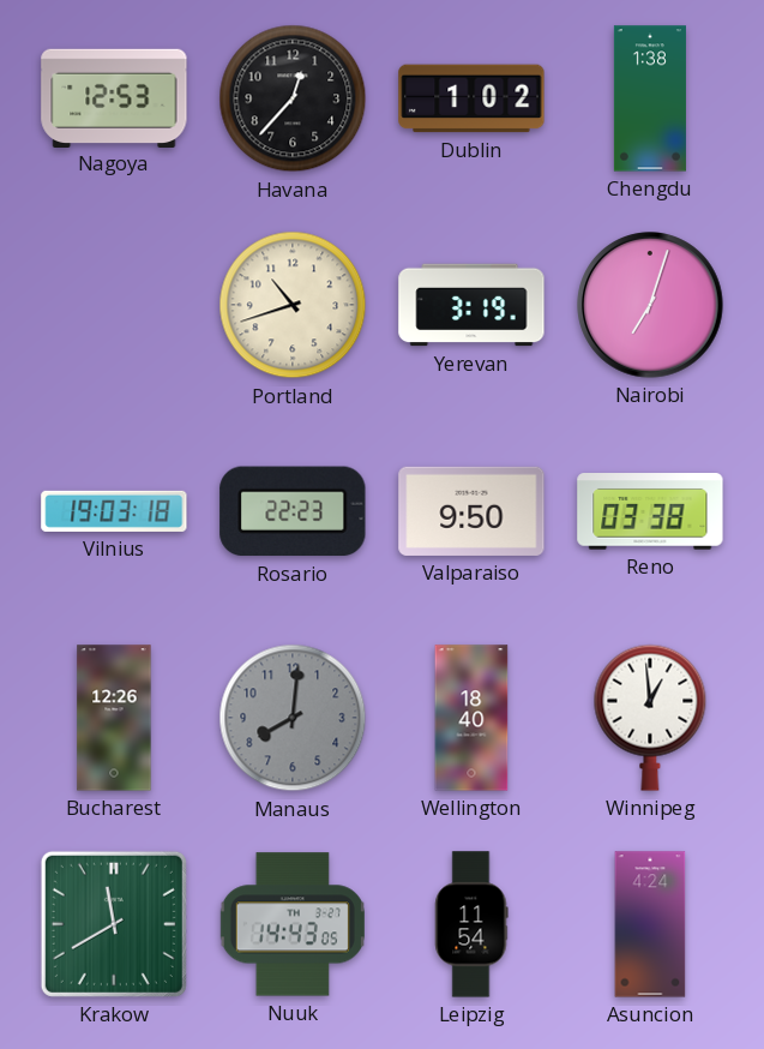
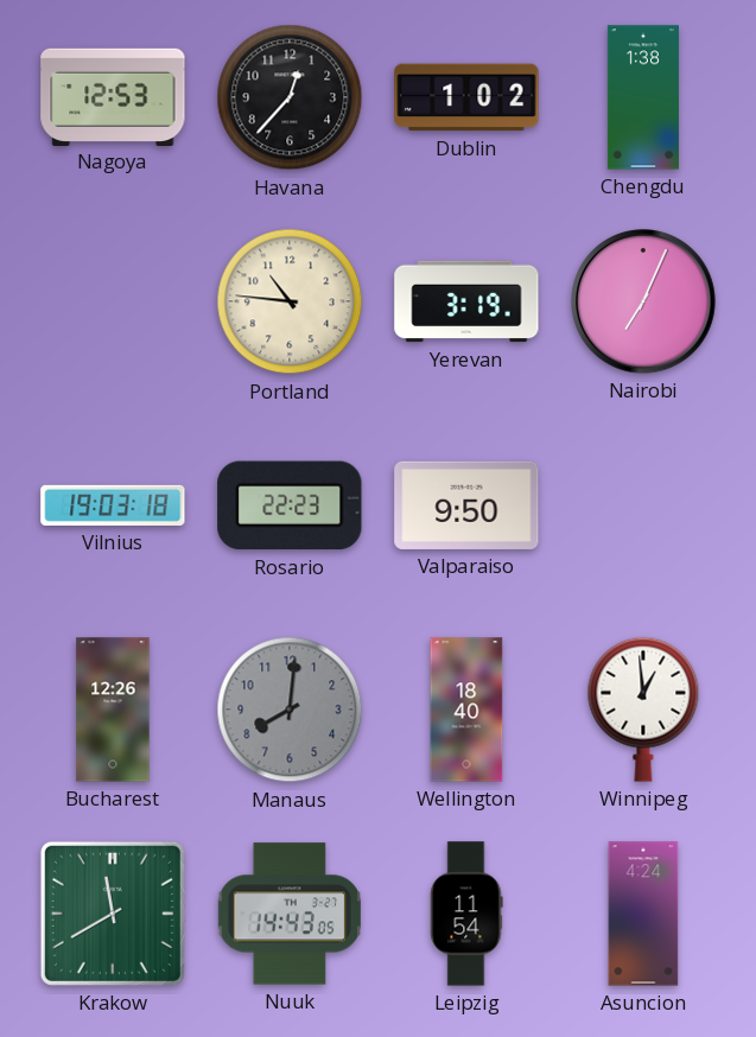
Portland: 10:42 -> 10:46 (290, 301)
Nairobi: 7:03 -> 7:04 (643, 301)
Reno: 03:38 -> none (650, 512)
